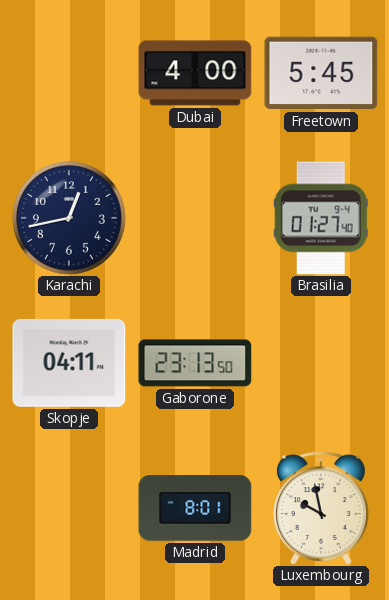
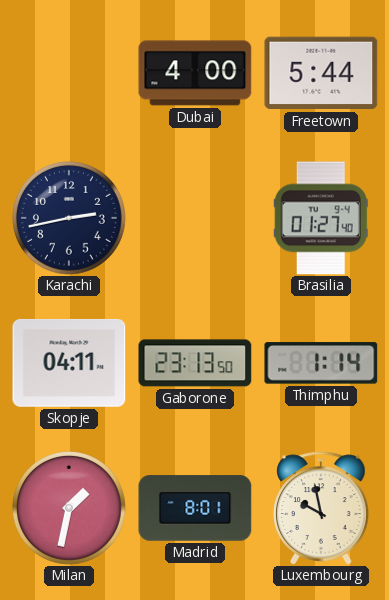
Freetown: 5:45 -> 5:44 (321, 73)
Karachi: 12:43 -> 2:43 (70, 219)
Thimphu: none -> 1:14 (321, 363)
Milan: none -> 1:32 (70, 509)
